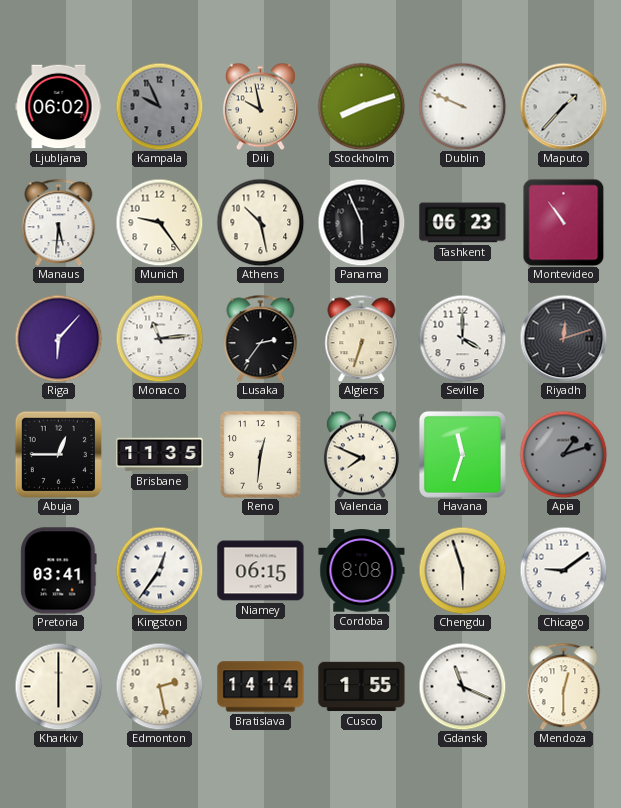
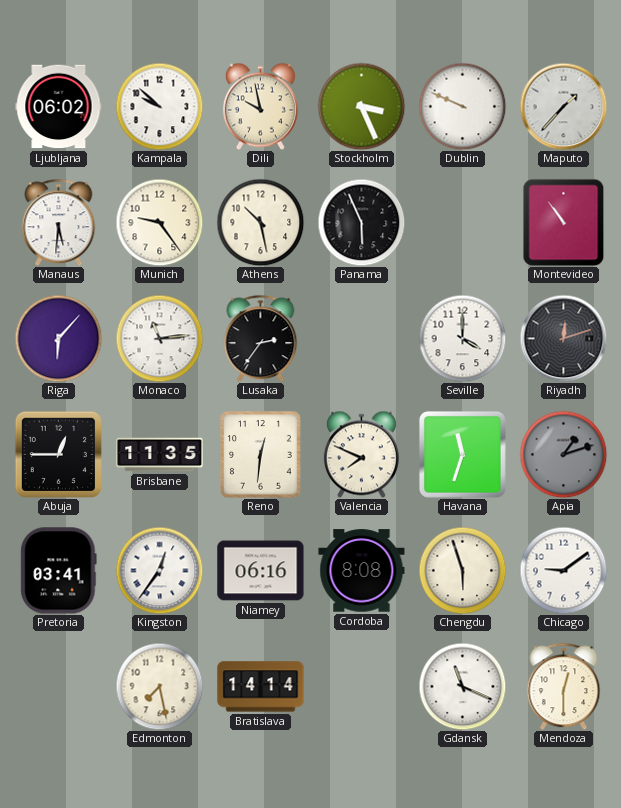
Kampala: 9:56 -> 9:52 (159, 106)
Kampala dial: grey -> white (159, 106)
Stockholm: 8:12 -> 3:26 (361, 106)
Tashkent: 06:23 -> none (463, 223)
Algiers: 6:33 -> none (362, 338)
Niamey: 06:15 -> 06:16 (261, 571)
Kharkiv: 6:00 -> none (58, 686)
Edmonton: 2:28 -> 7:28 (159, 686)
Cusco: 1:55 -> none (362, 687)
